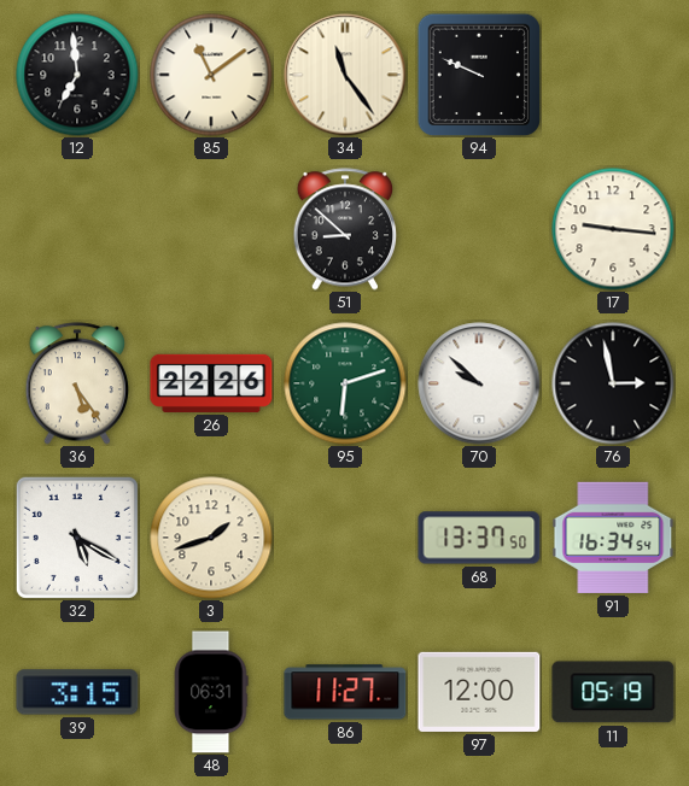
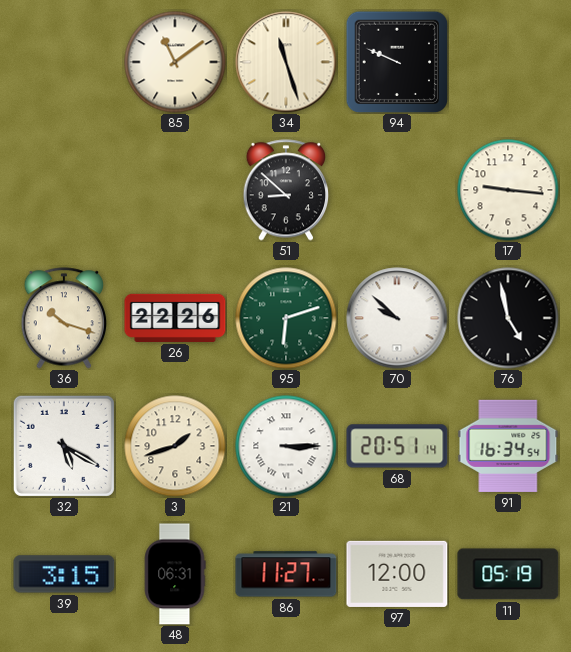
12: 6:59 -> none (77, 75)
34: 11:24 -> 11:27 (286, 62)
36: 5:24 -> 10:18 (64, 318)
76: 2:58 -> 4:58 (508, 318)
21: none -> 3:15 (286, 446)
68: 13:37 -> 20:51 (397, 446)
